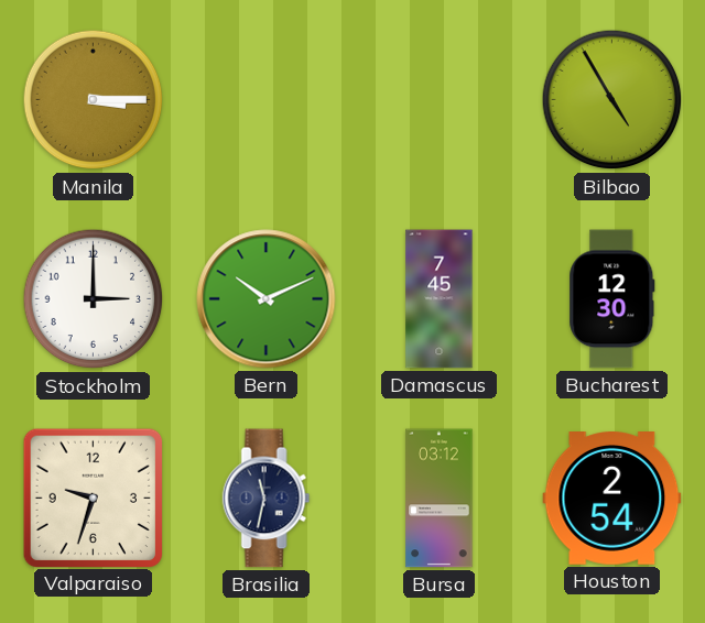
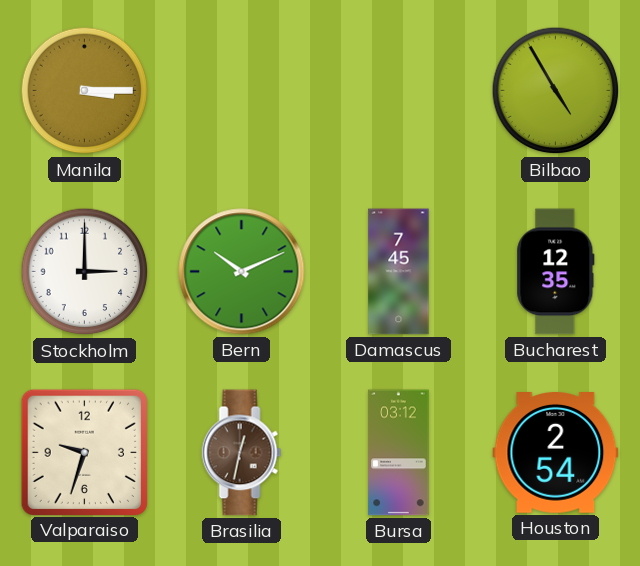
Bucharest: 12:30 -> 12:35 (556, 272)
Brasilia: 11:32 -> 12:32 (242, 453)
Brasilia dial: navy -> brown (242, 453)
